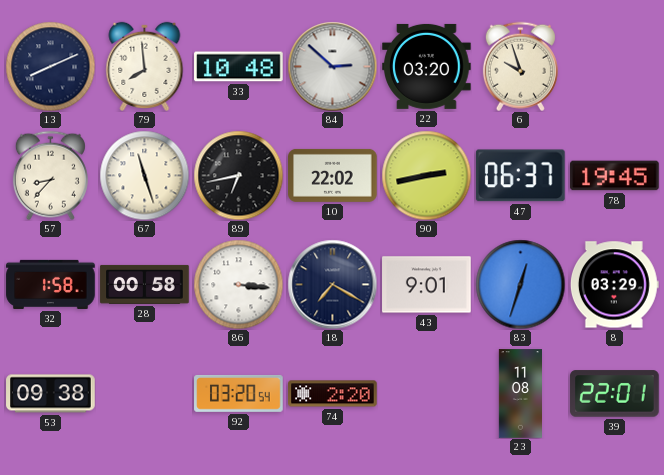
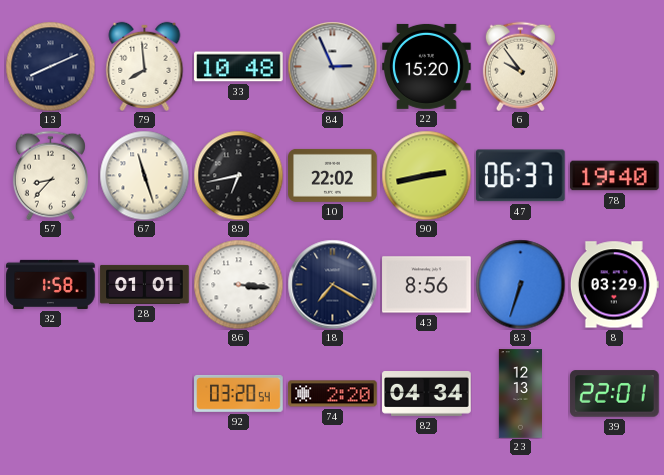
84: 2:52 -> 2:56 (332, 66)
22: 03:20 -> 15:20 (427, 66)
6: 9:57 -> 9:54 (520, 66)
78: 19:45 -> 19:40 (615, 176)
28: 00:58 -> 01:01 (145, 284)
43: 9:01 -> 8:56 (427, 285)
83: 12:33 -> 6:33 (520, 284)
53: 09:38 -> none (51, 394)
82: none -> 04:34 (427, 394)
23: 11:08 -> 12:13 (520, 394)
